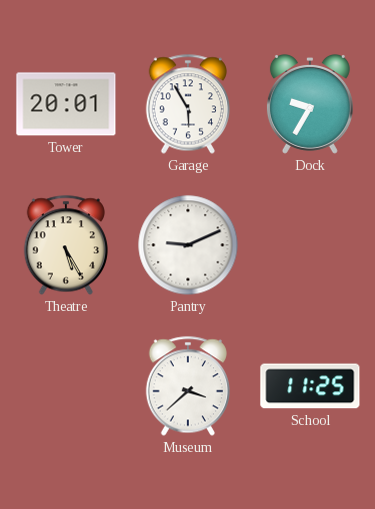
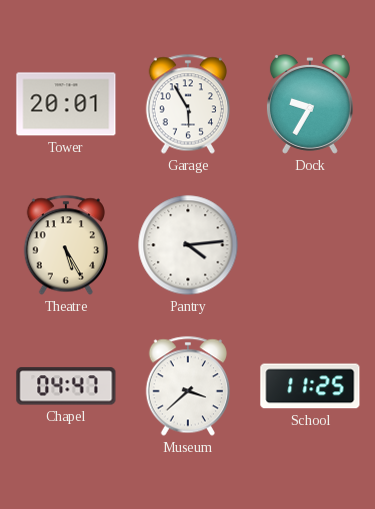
Pantry: 9:11 -> 4:14 (188, 245)
Chapel: none -> 04:47 (66, 386)
